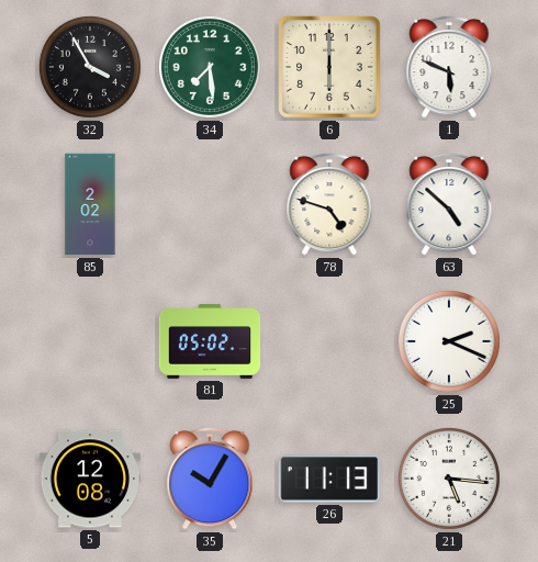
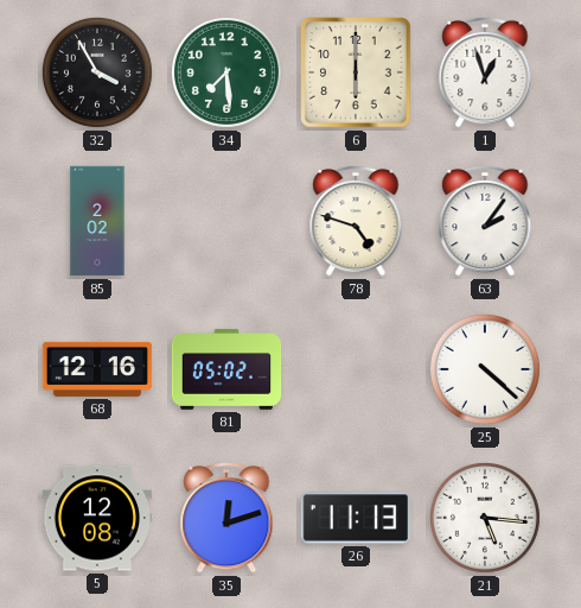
1: 5:49 -> 12:57 (485, 72)
63: 4:52 -> 2:06 (485, 221)
68: none -> 12:16 (97, 369)
25: 2:19 -> 4:22 (485, 369)
35: 10:05 -> 12:12 (226, 518)
